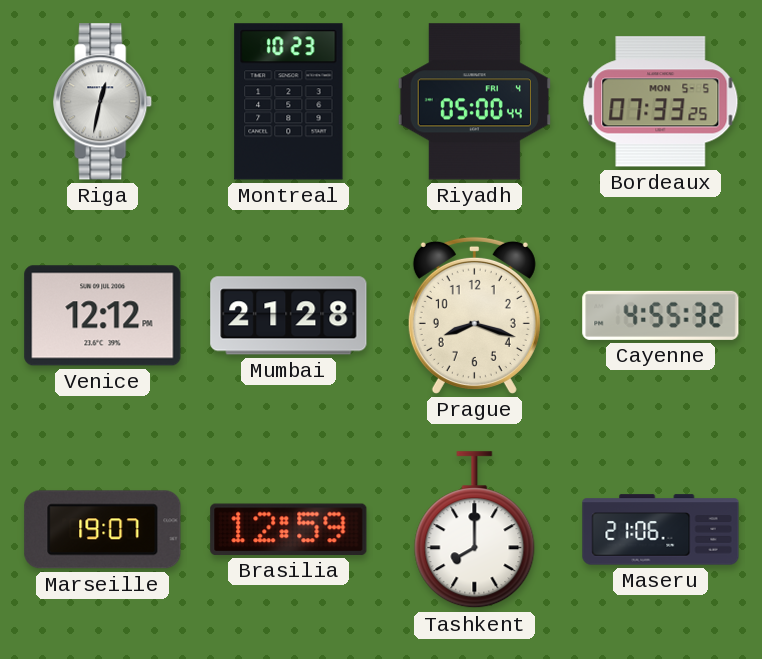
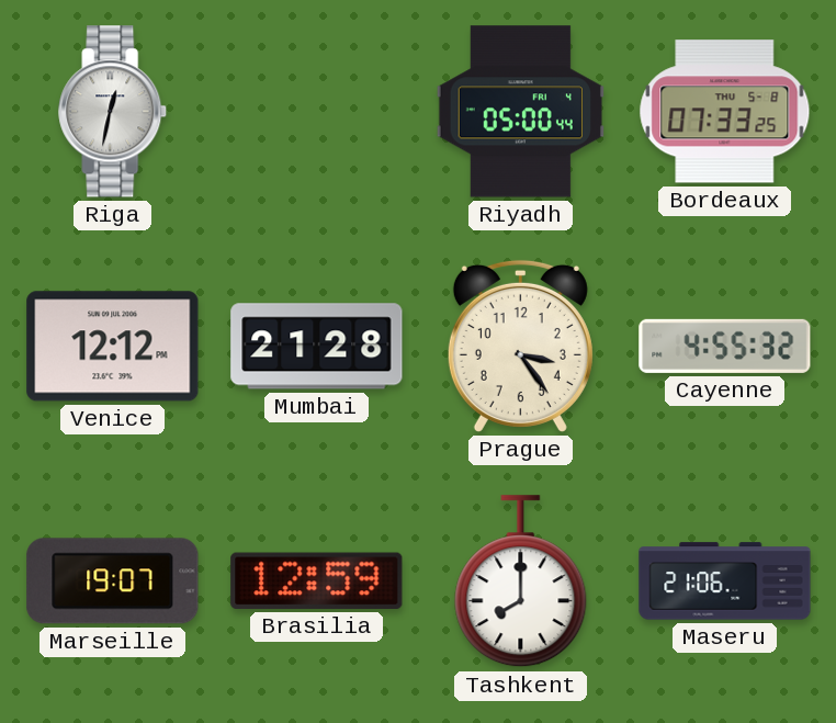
Montreal: 10:23 -> none (289, 102)
Bordeaux date: MON 5-5 -> THU 5-8 (725, 112)
Prague: 8:18 -> 3:24 (520, 346)
